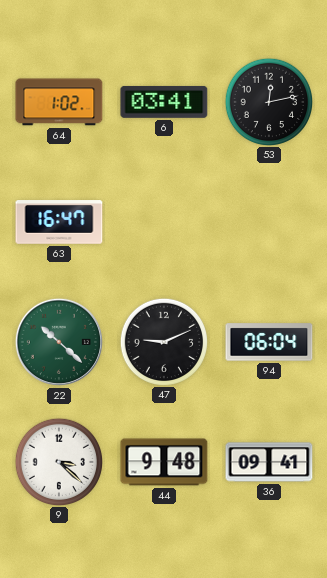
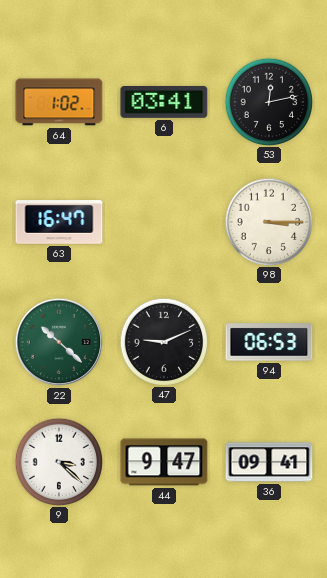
98: none -> 3:15 (268, 221)
94: 06:04 -> 06:53 (269, 342)
44: 9:48 -> 9:47 (164, 462)
